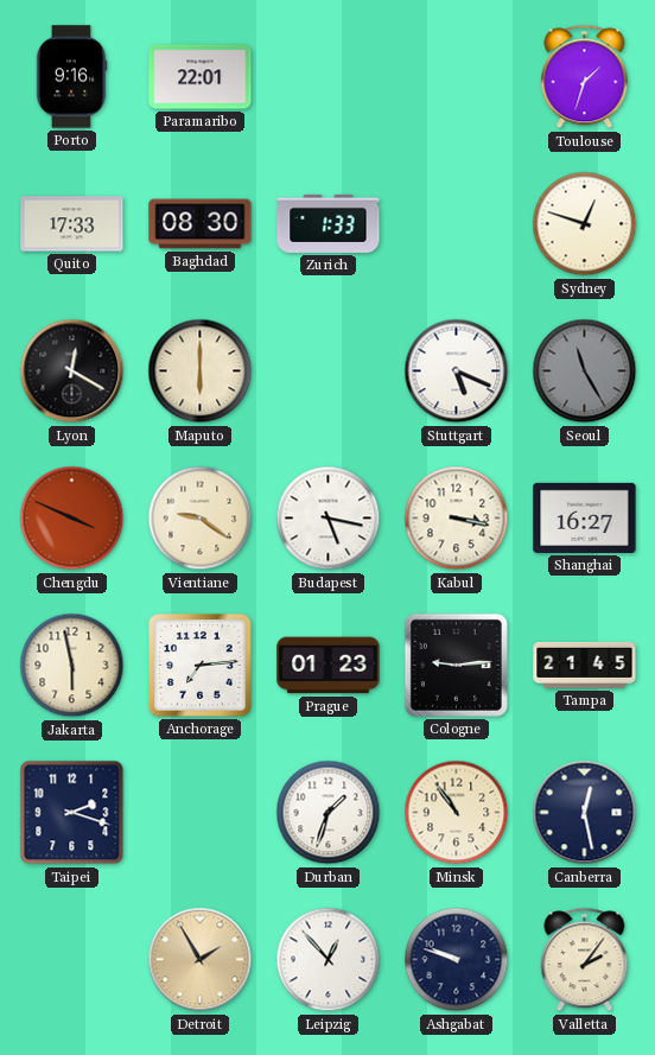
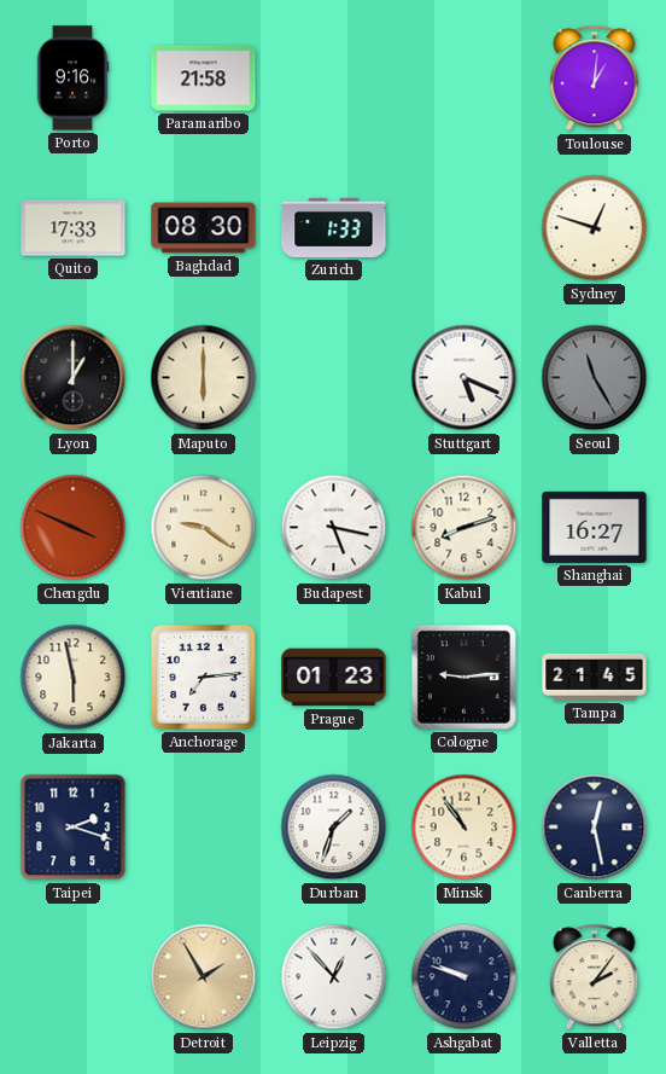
Paramaribo: 22:01 -> 21:58 (204, 79)
Toulouse: 1:33 -> 1:01 (595, 79)
Lyon: 12:20 -> 1:00 (74, 378)
Kabul: 3:17 -> 8:12 (465, 528)
